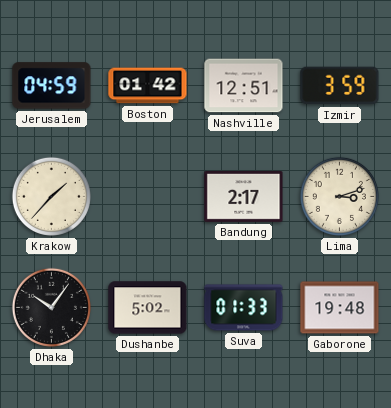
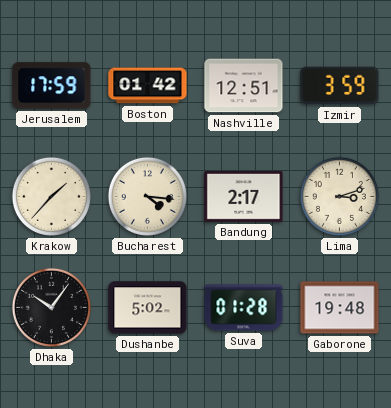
Jerusalem: 04:59 -> 17:59 (52, 86)
Bucharest: none -> 4:16 (147, 196)
Suva: 01:33 -> 01:28 (244, 308)
